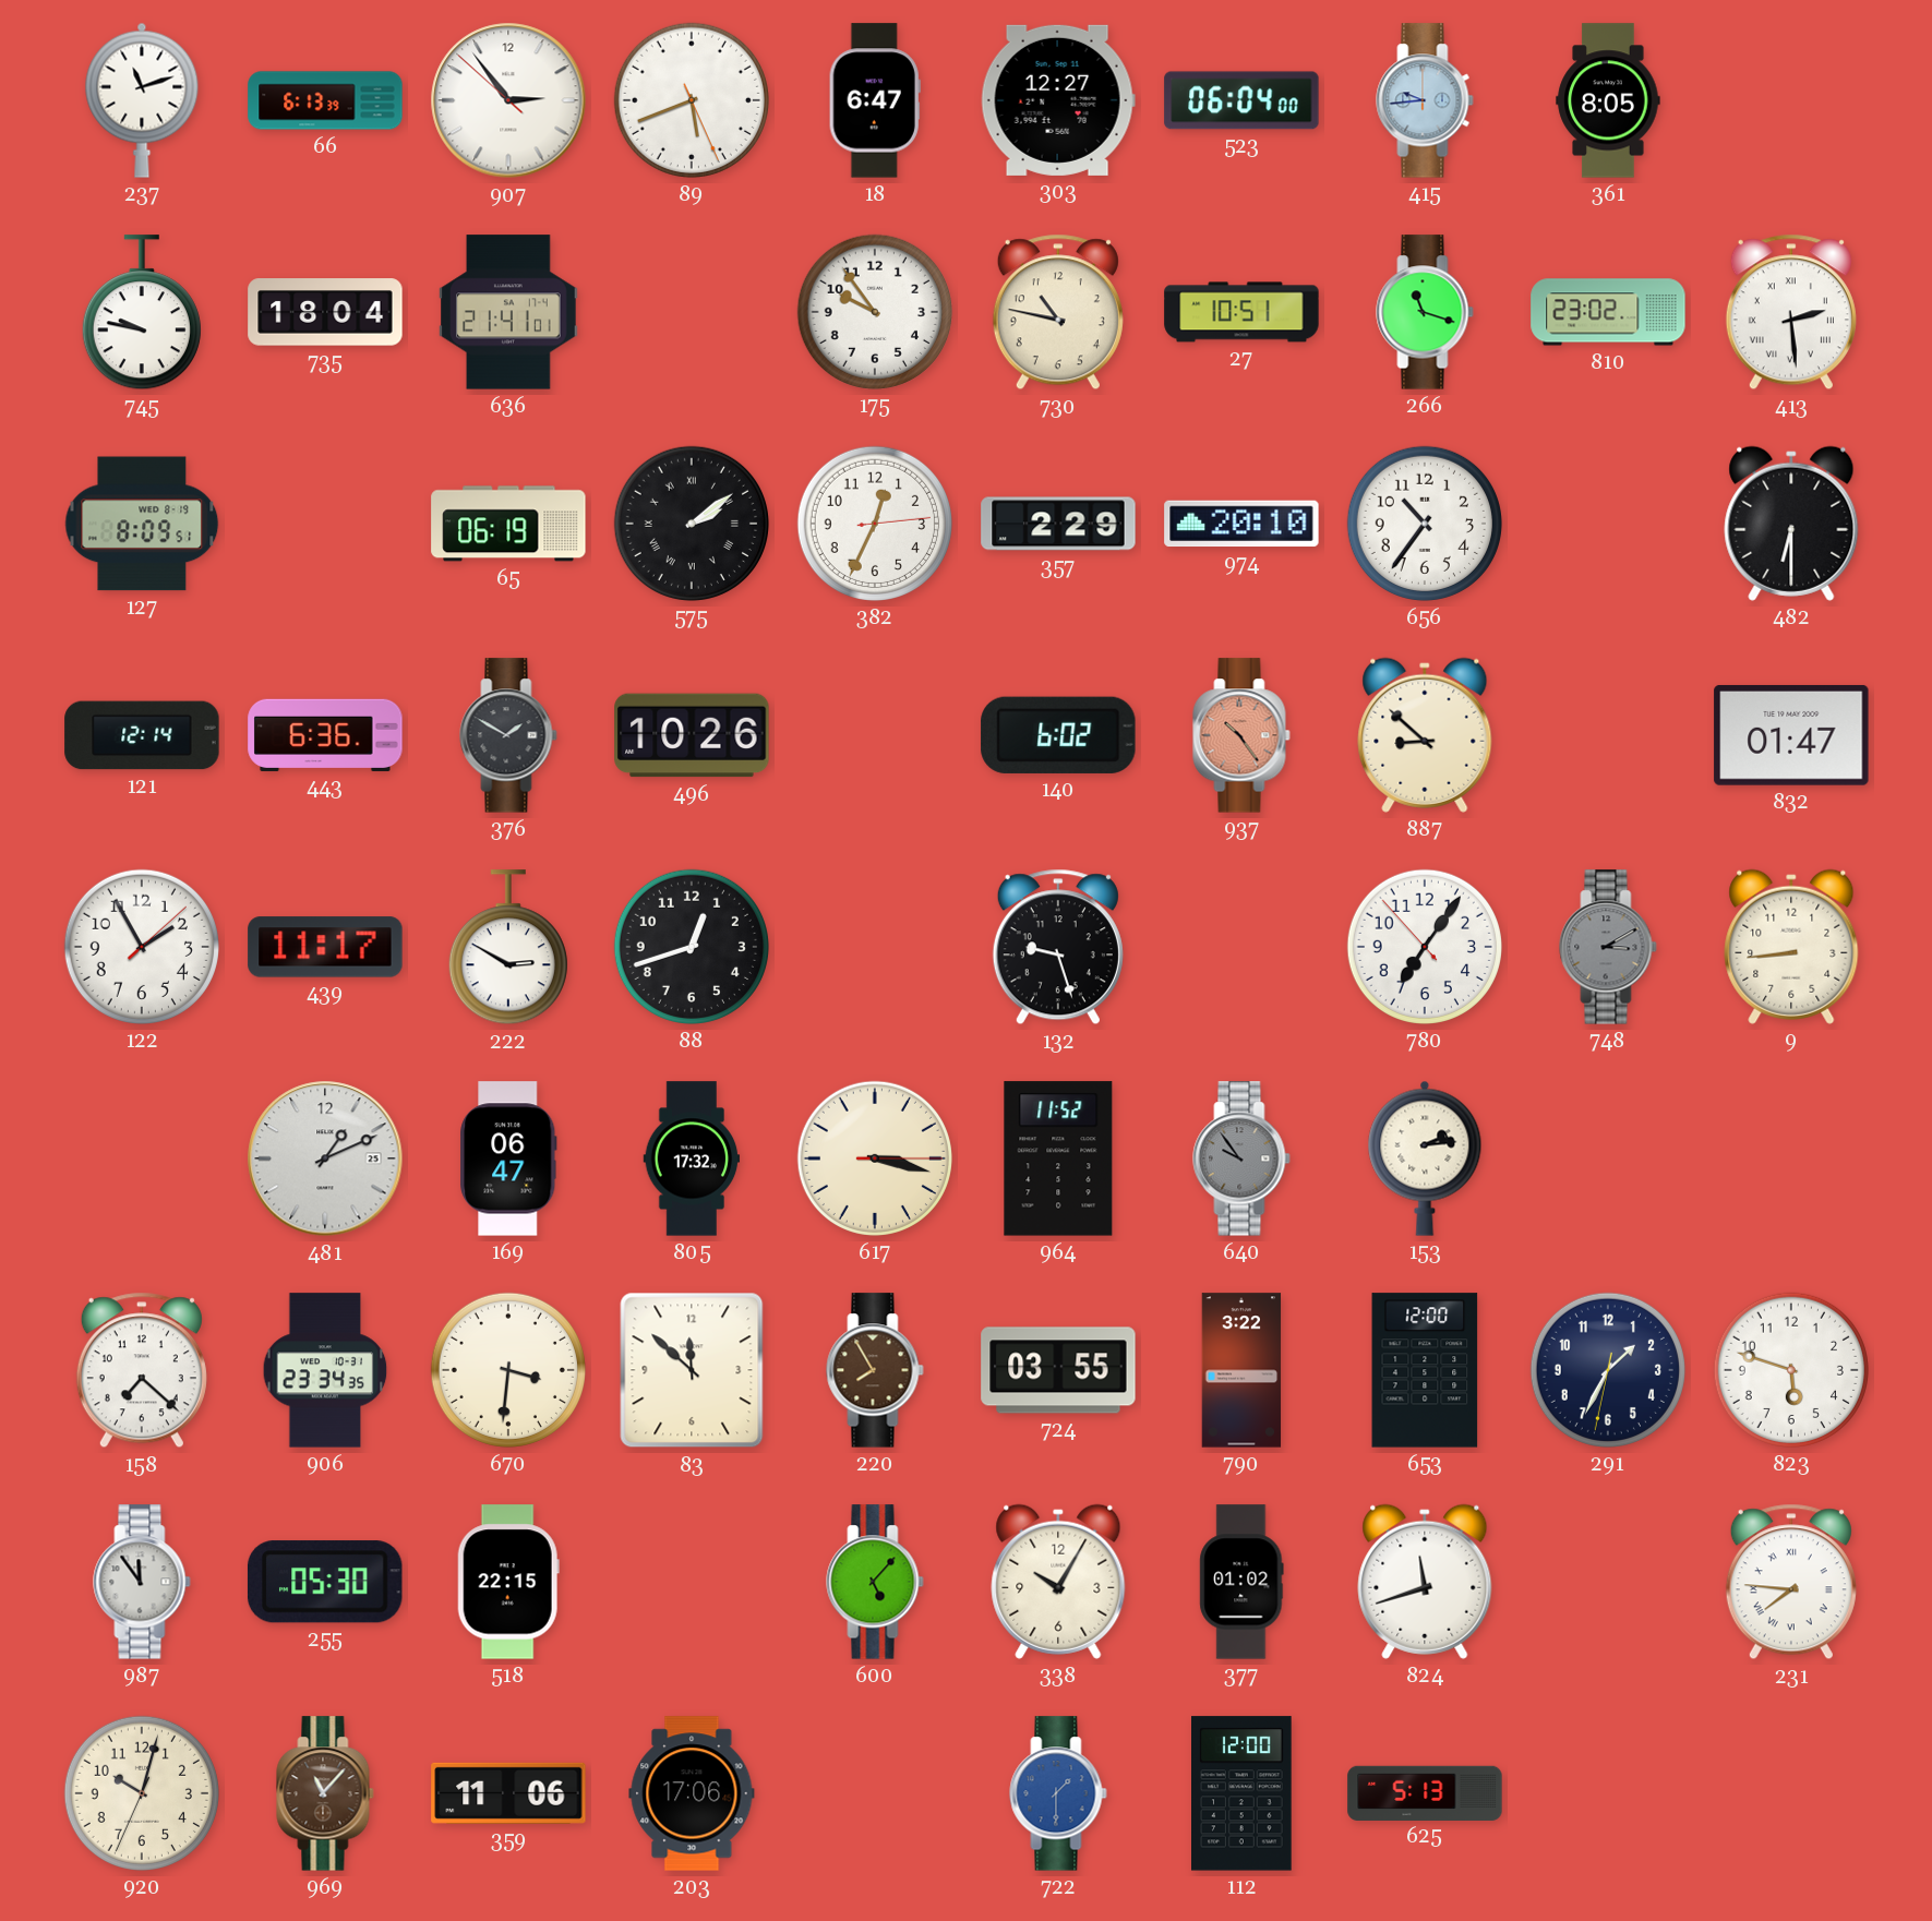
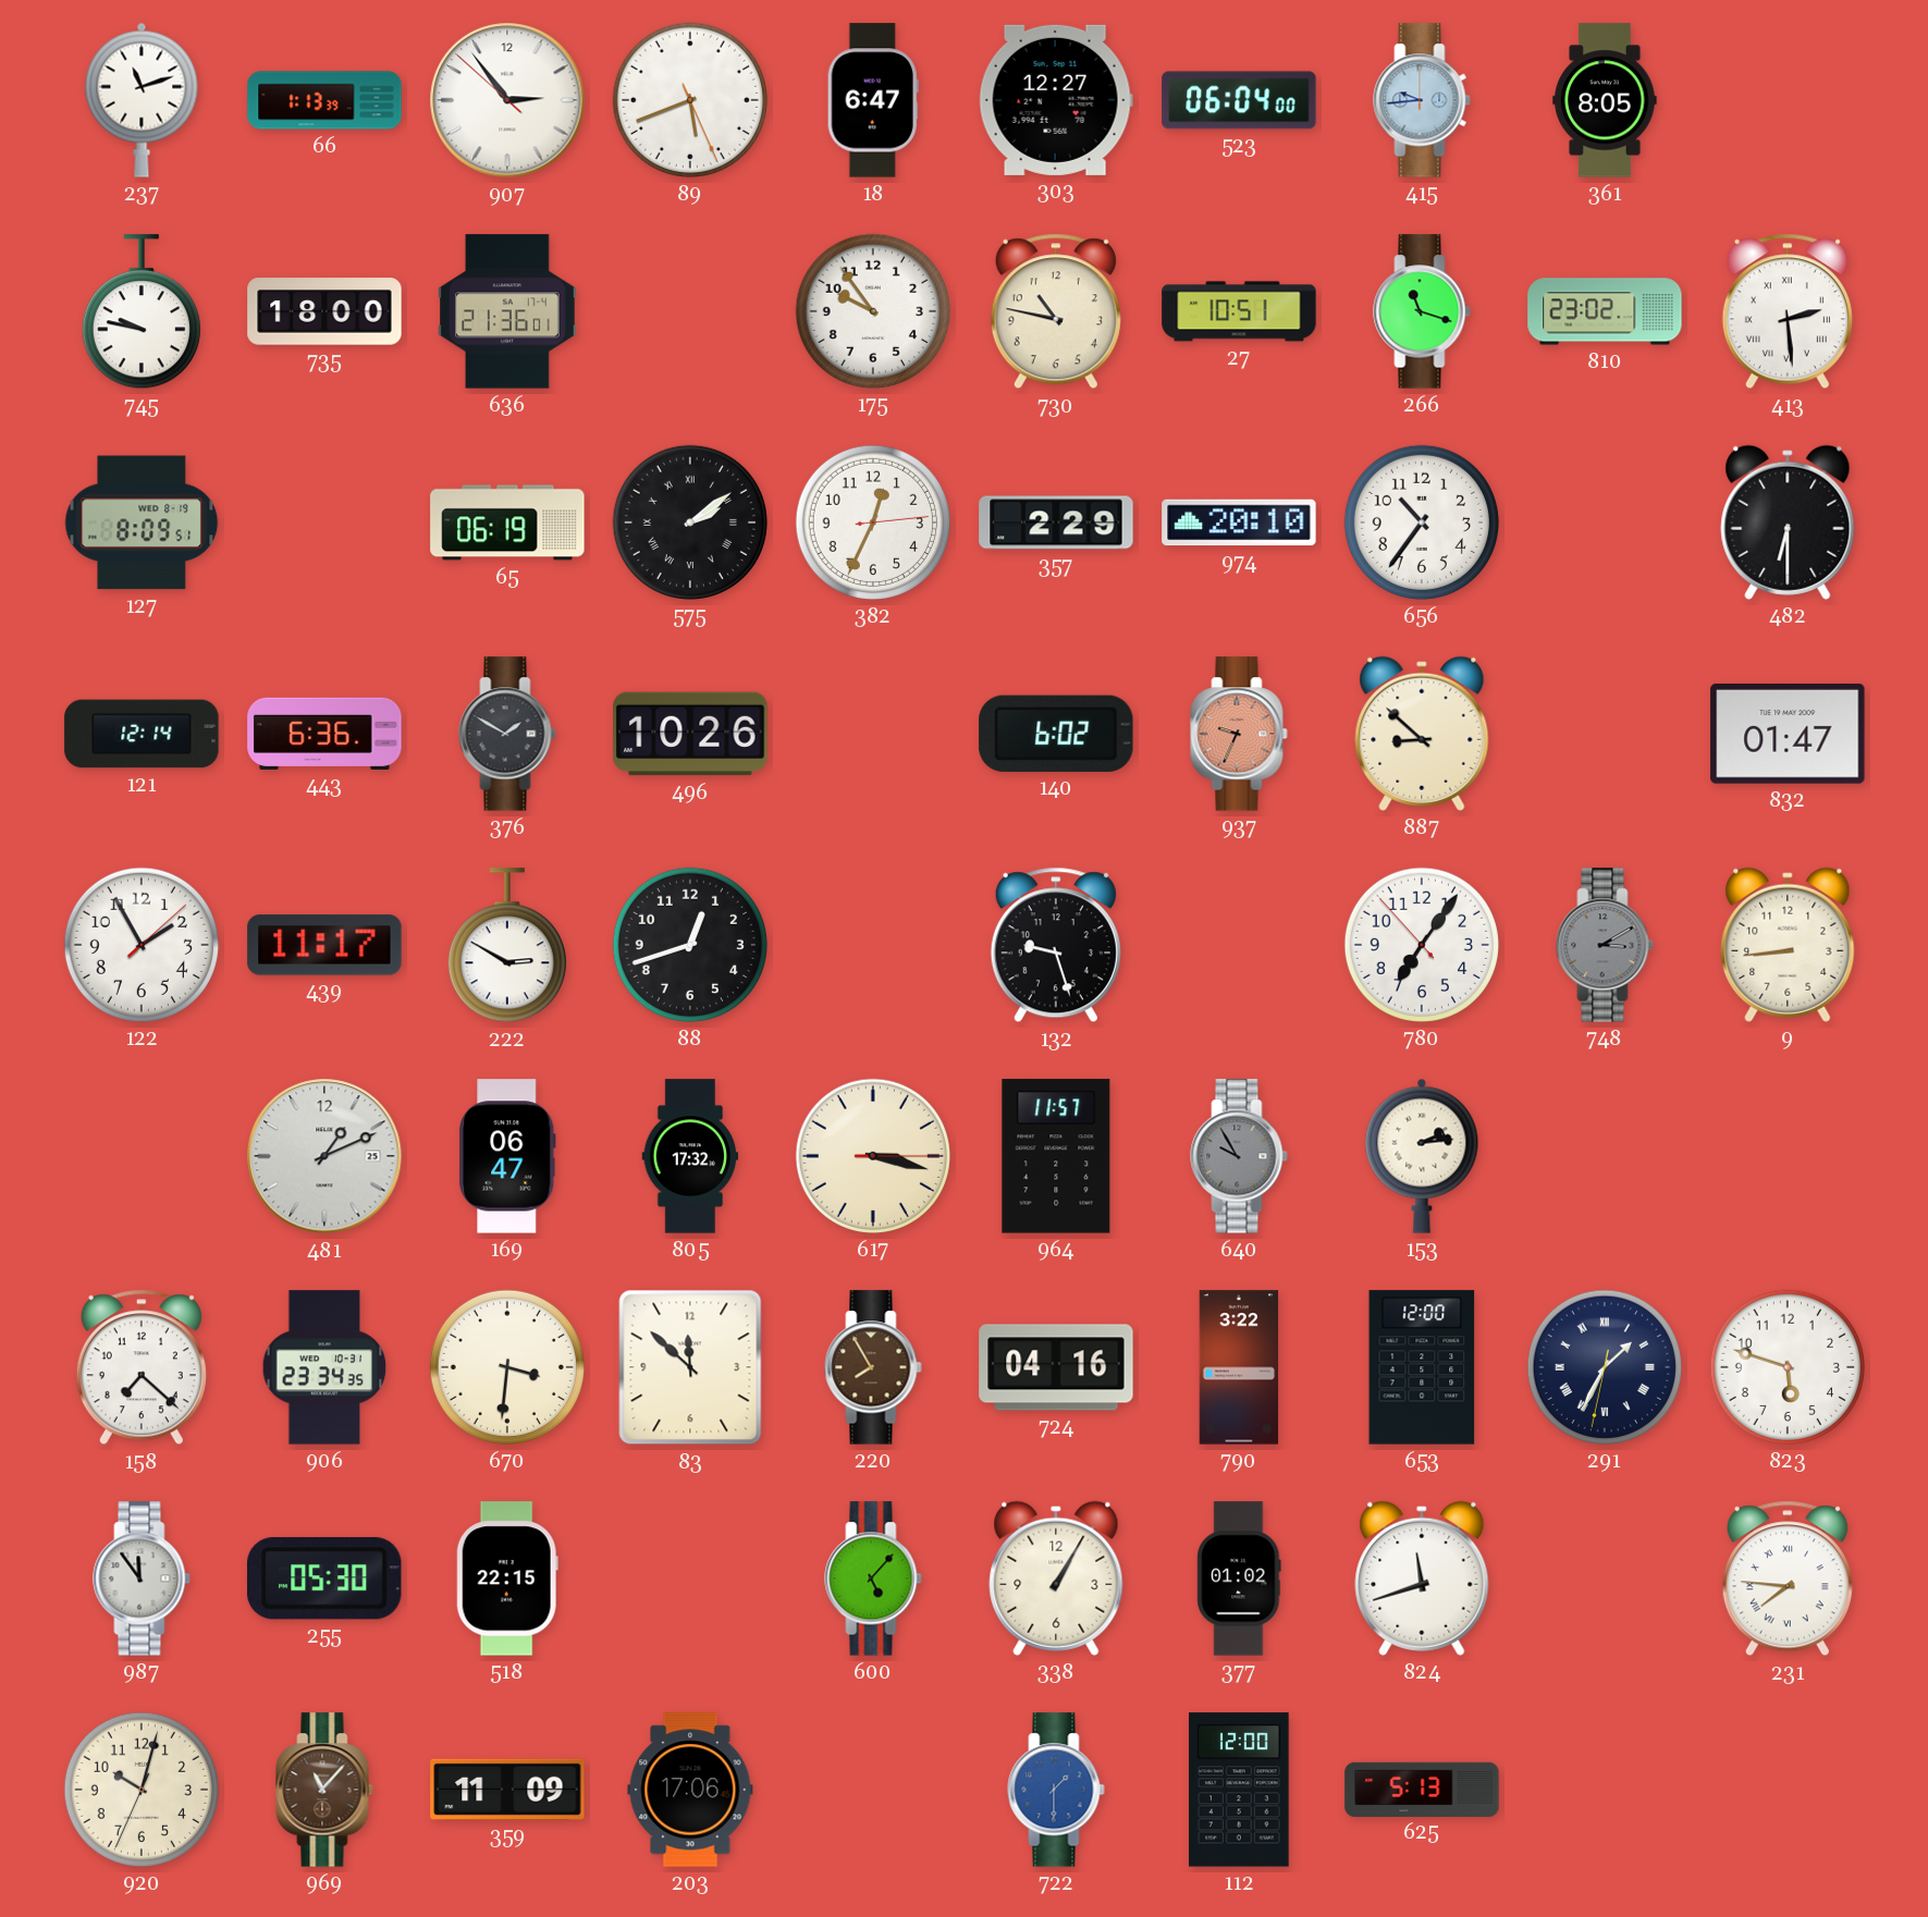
66: 6:13 -> 1:13 (324, 100)
735: 18:04 -> 18:00 (324, 311)
636: 21:41 -> 21:36 (507, 311)
937: 10:24 -> 9:34 (1239, 734)
964: 11:52 -> 11:57 (1056, 1156)
640: 9:54 -> 9:55 (1239, 1156)
724: 03:55 -> 04:16 (1056, 1367)
291 numerals: Arabic -> Roman (1605, 1367)
338: 10:05 -> 1:05 (1056, 1578)
359: 11:06 -> 11:09 (507, 1790)
